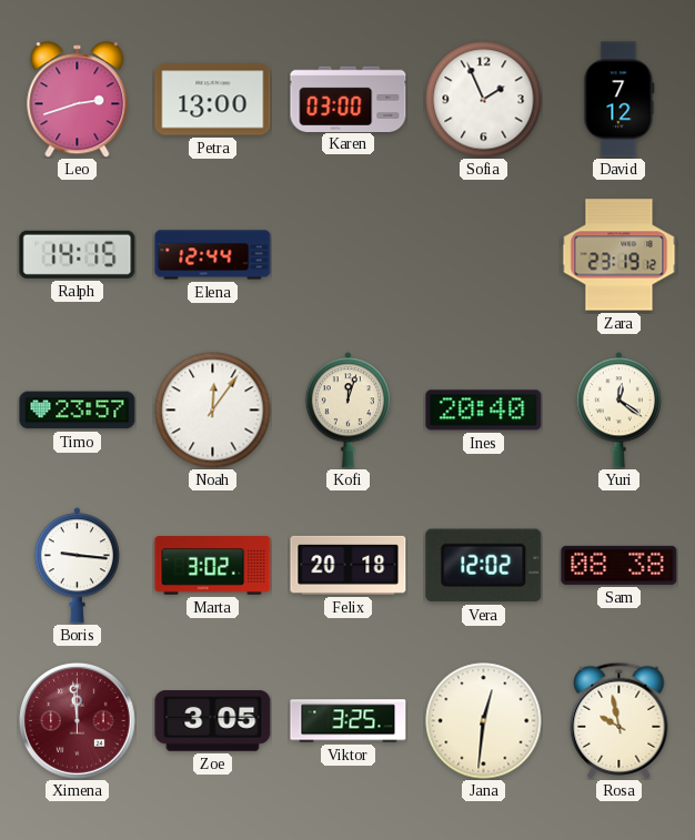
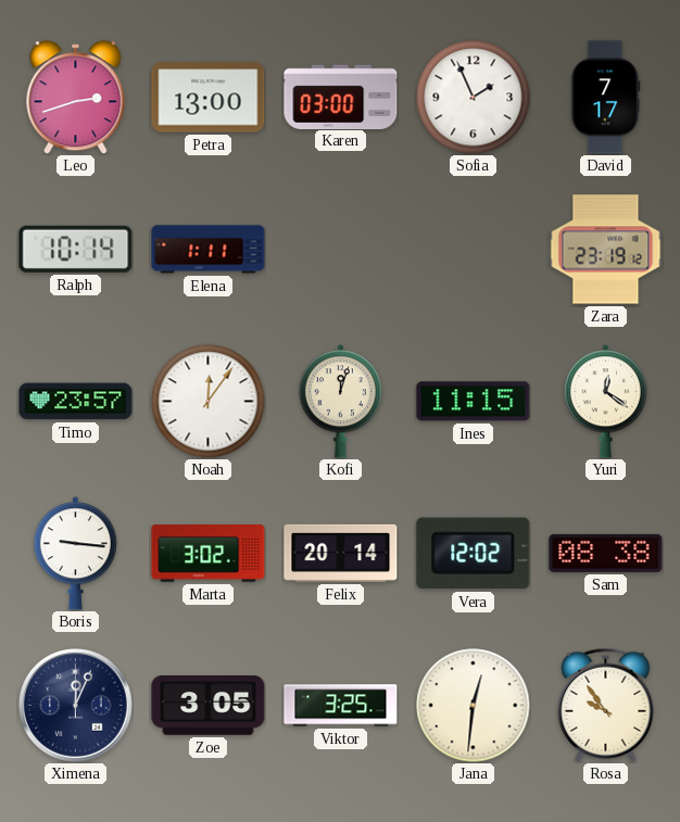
David: 7:12 -> 7:17 (606, 98)
Ralph: 14:15 -> 10:14 (76, 249)
Elena: 12:44 -> 1:11 (209, 250)
Ines: 20:40 -> 11:15 (474, 402)
Felix: 20:18 -> 20:14 (341, 553)
Ximena: 11:59 -> 12:04 (76, 706)
Ximena dial: burgundy -> navy (76, 706)
Rosa: 9:58 -> 9:54 (606, 705)
